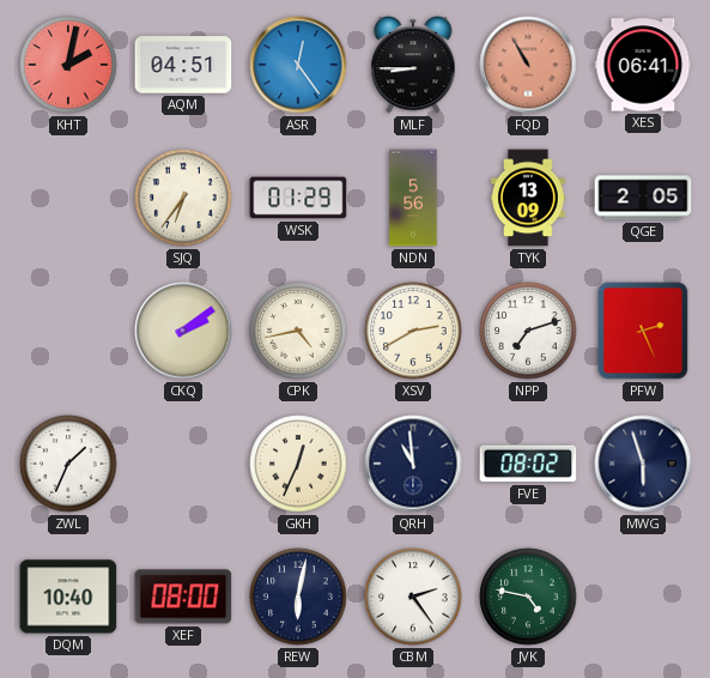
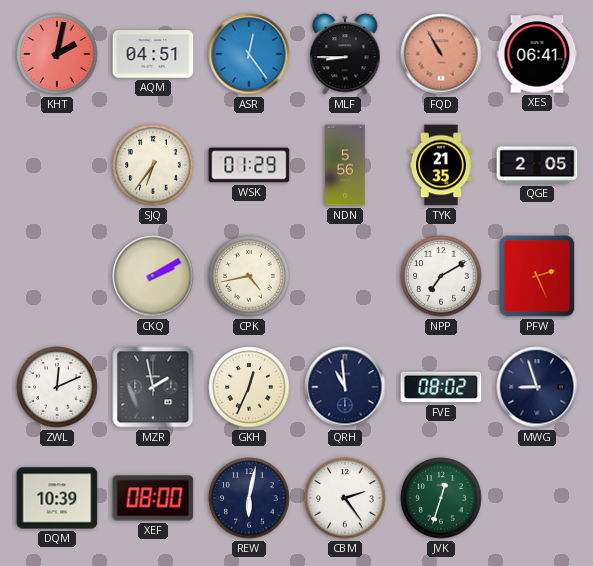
TYK: 13:09 -> 21:35 (441, 165)
CKQ: 2:09 -> 2:10 (153, 276)
XSV: 2:40 -> none (413, 331)
NPP: 7:12 -> 7:10 (441, 276)
ZWL: 1:34 -> 12:11 (57, 387)
MZR: none -> 1:58 (153, 387)
MWG: 5:57 -> 8:57 (537, 387)
DQM: 10:40 -> 10:39 (57, 498)
JVK: 4:47 -> 12:33 (441, 498)
